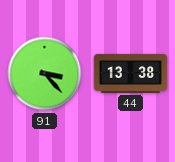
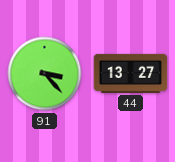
44: 13:38 -> 13:27 (131, 73)
